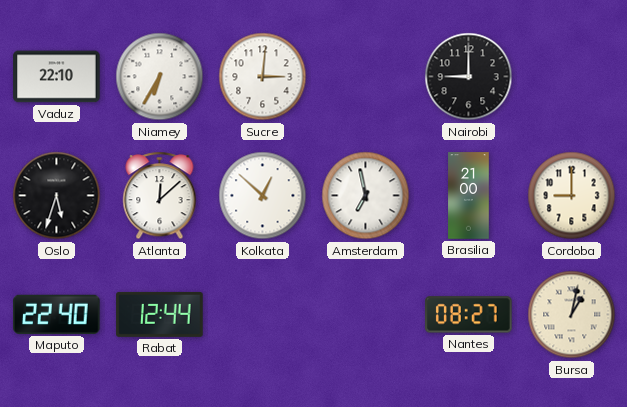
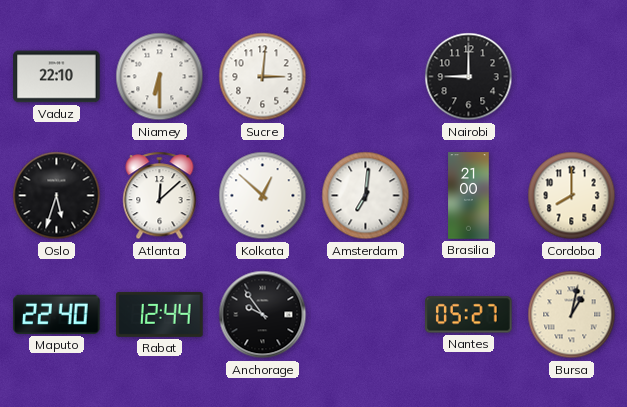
Niamey: 6:35 -> 6:30 (160, 77)
Amsterdam: 6:58 -> 7:01 (366, 196)
Cordoba: 9:00 -> 8:00 (572, 196)
Anchorage: none -> 9:54 (263, 315)
Nantes: 08:27 -> 05:27 (469, 315)
